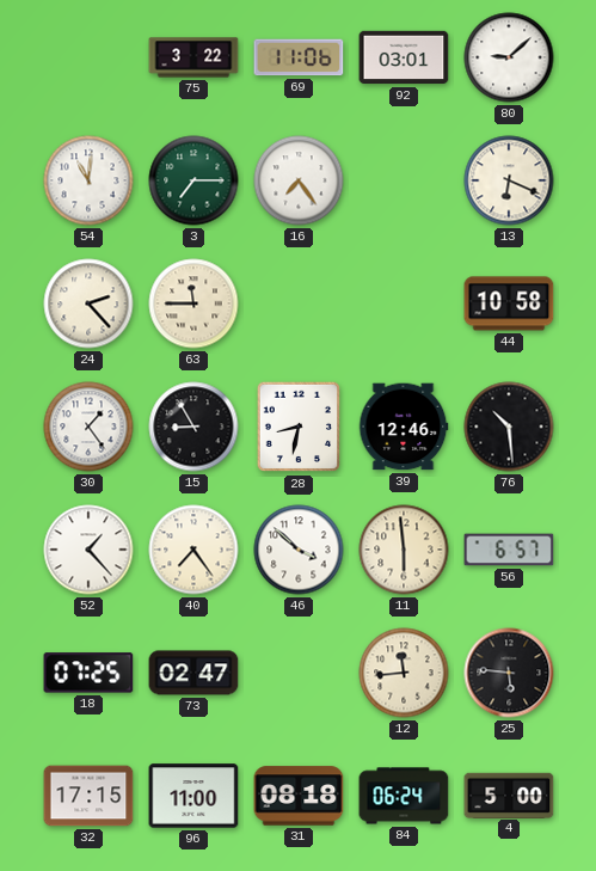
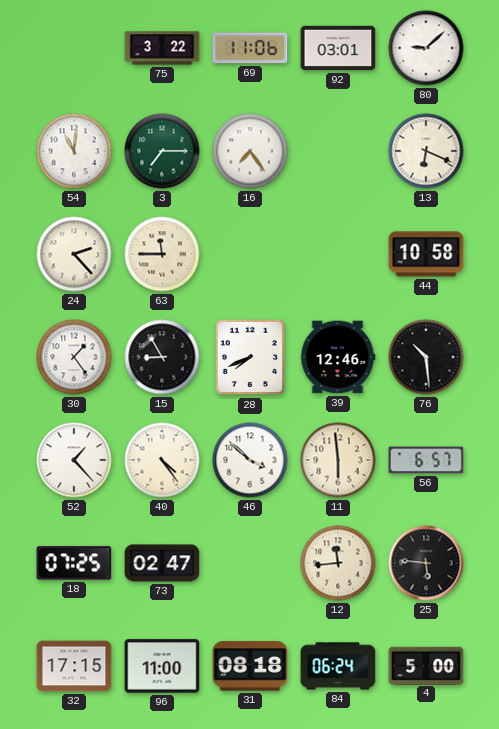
28: 8:32 -> 7:41 (250, 357)
40: 7:24 -> 4:24 (162, 460)
